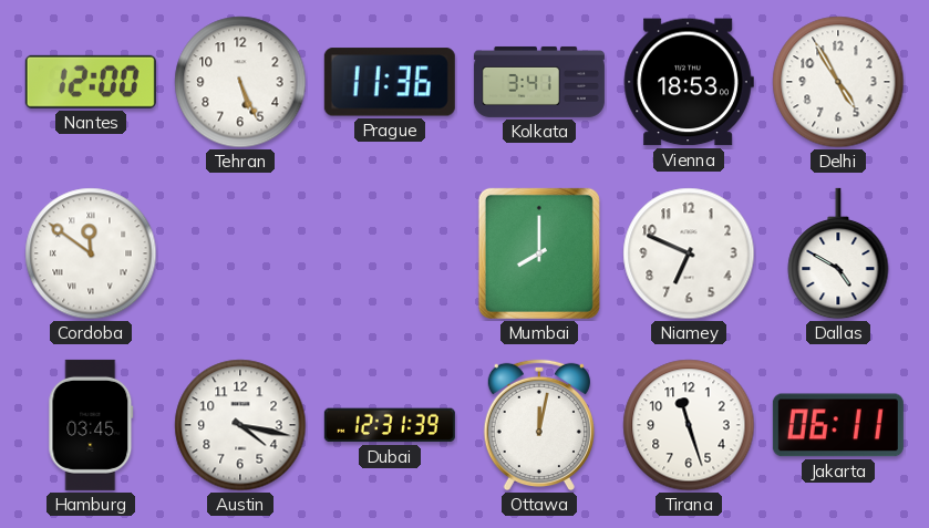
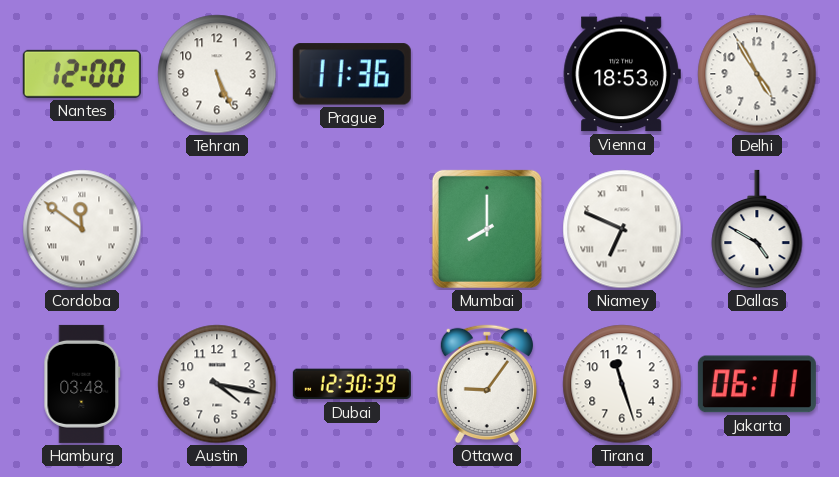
Kolkata: 3:41 -> none (539, 82)
Niamey numerals: Arabic -> Roman (622, 229)
Hamburg: 03:45 -> 03:48 (82, 384)
Dubai: 12:31 -> 12:30 (352, 384)
Ottawa: 12:02 -> 9:06 (487, 384)
